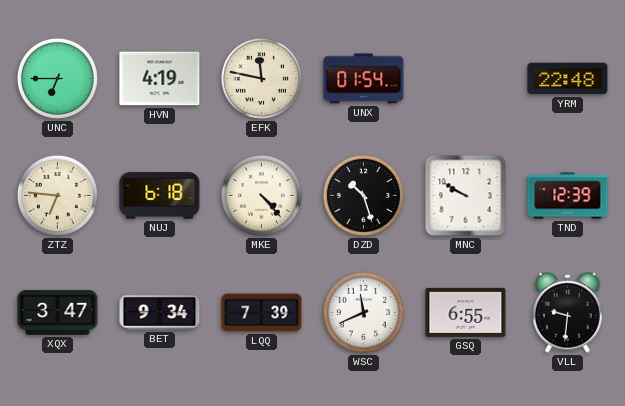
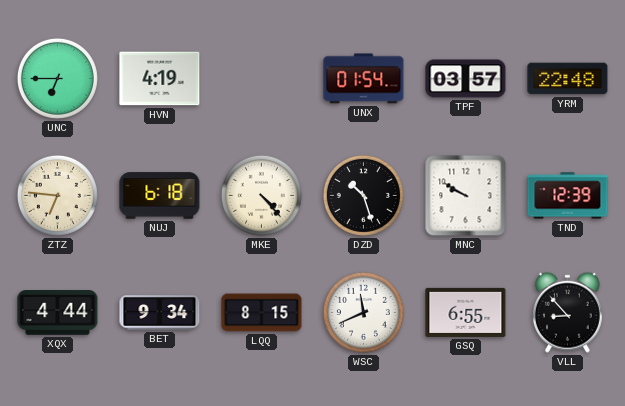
EFK: 11:47 -> none (261, 78)
TPF: none -> 03:57 (466, 79)
XQX: 3:47 -> 4:44 (58, 313)
LQQ: 7:39 -> 8:15 (262, 313)
VLL: 9:31 -> 8:53 (567, 312)
